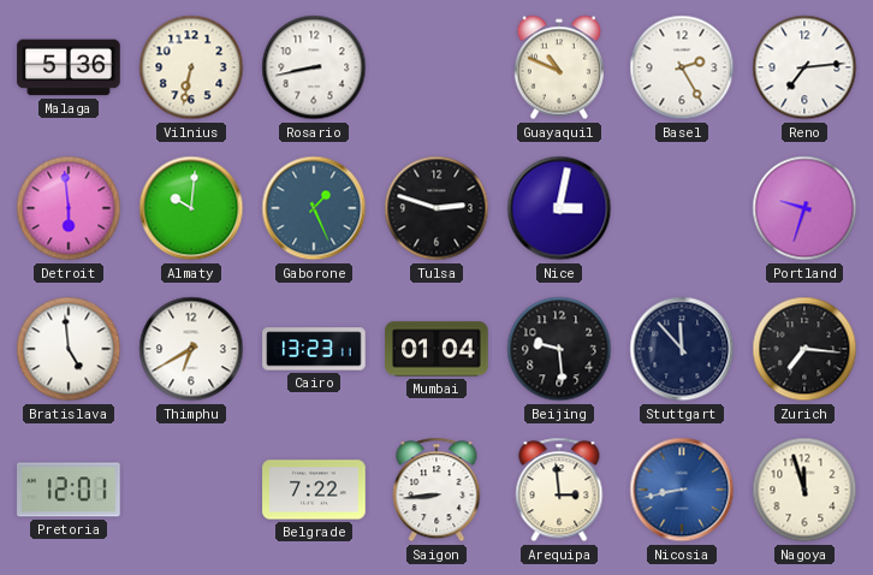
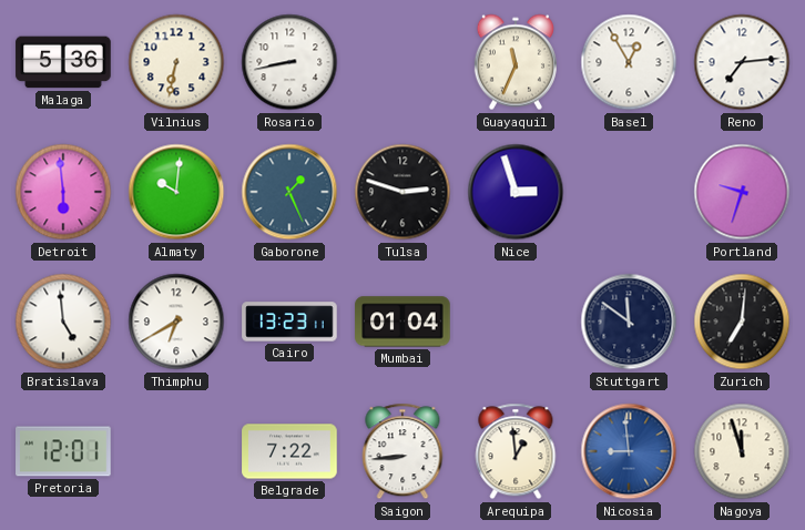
Guayaquil: 10:49 -> 11:34 (516, 62)
Basel: 2:25 -> 12:55 (629, 62)
Nice: 3:02 -> 2:57 (516, 192)
Beijing: 9:29 -> none (559, 349)
Stuttgart: 11:53 -> 11:51 (629, 322)
Zurich: 7:16 -> 7:01 (742, 322)
Arequipa: 2:59 -> 12:59 (516, 451)
Nicosia: 8:43 -> 8:59 (629, 451)
